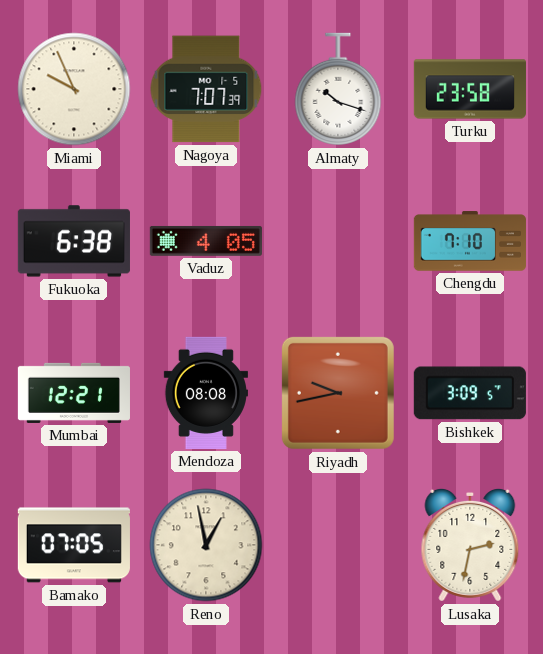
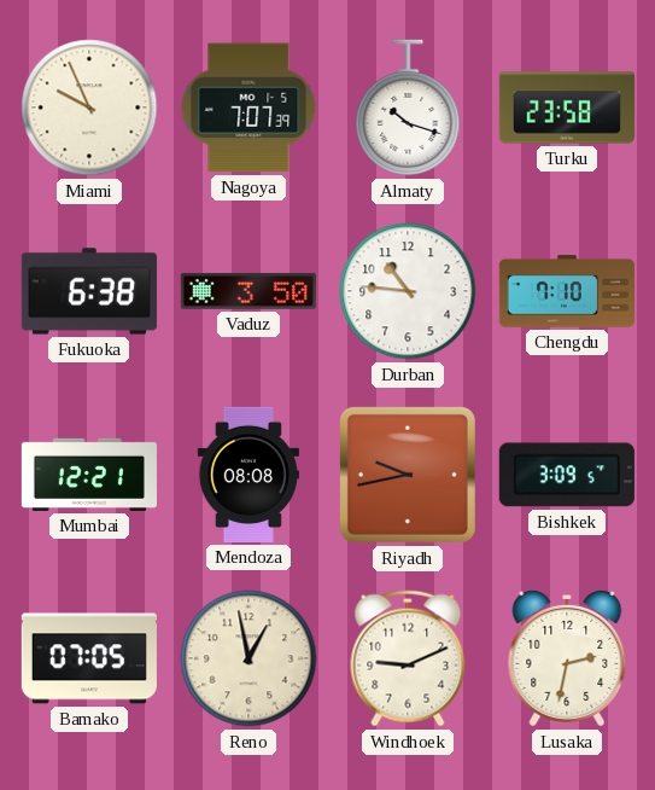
Vaduz: 4:05 -> 3:50 (248, 291)
Durban: none -> 10:46 (408, 291)
Windhoek: none -> 9:11 (408, 658)
